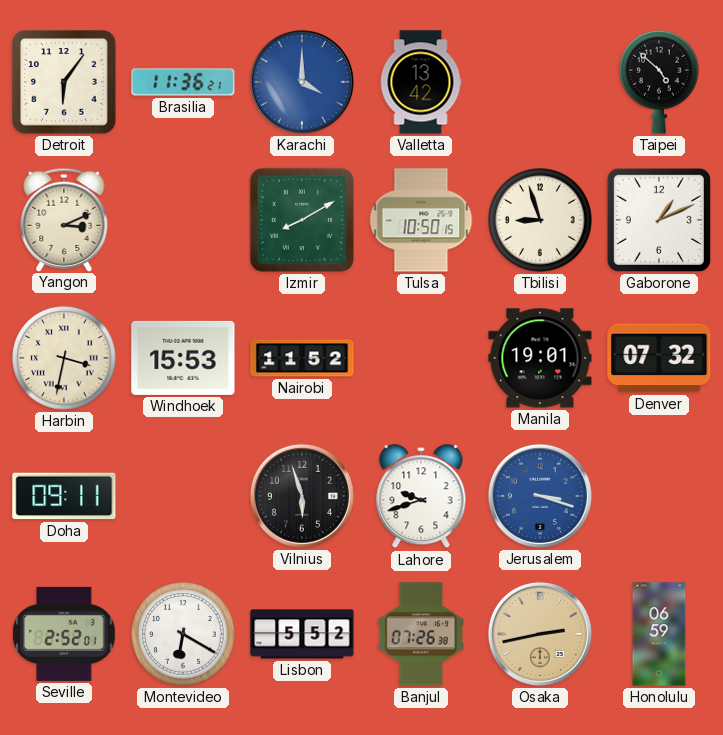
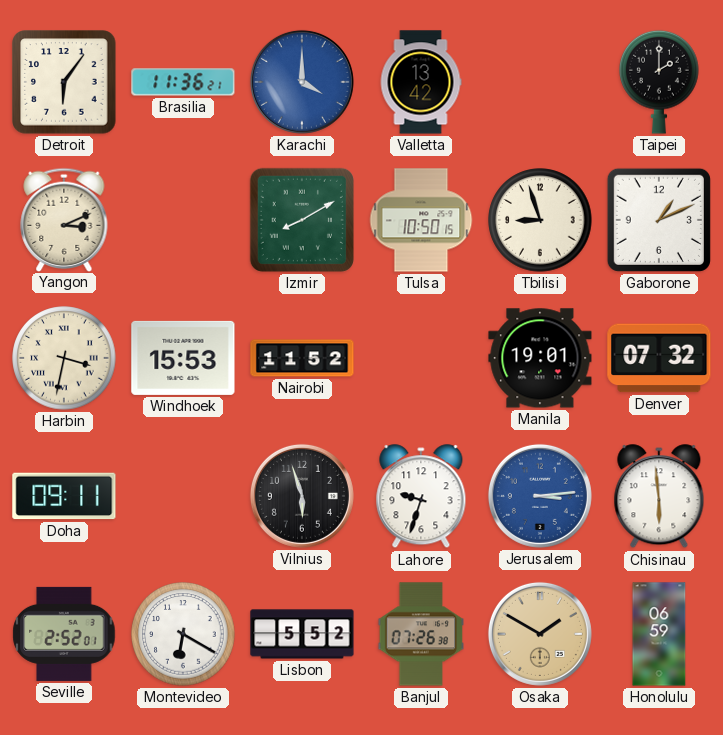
Taipei: 4:52 -> 2:00 (659, 82)
Lahore: 9:42 -> 9:33 (421, 497)
Jerusalem: 3:18 -> 3:14 (540, 496)
Chisinau: none -> 5:59 (659, 497)
Osaka: 2:43 -> 1:50 (540, 634)
